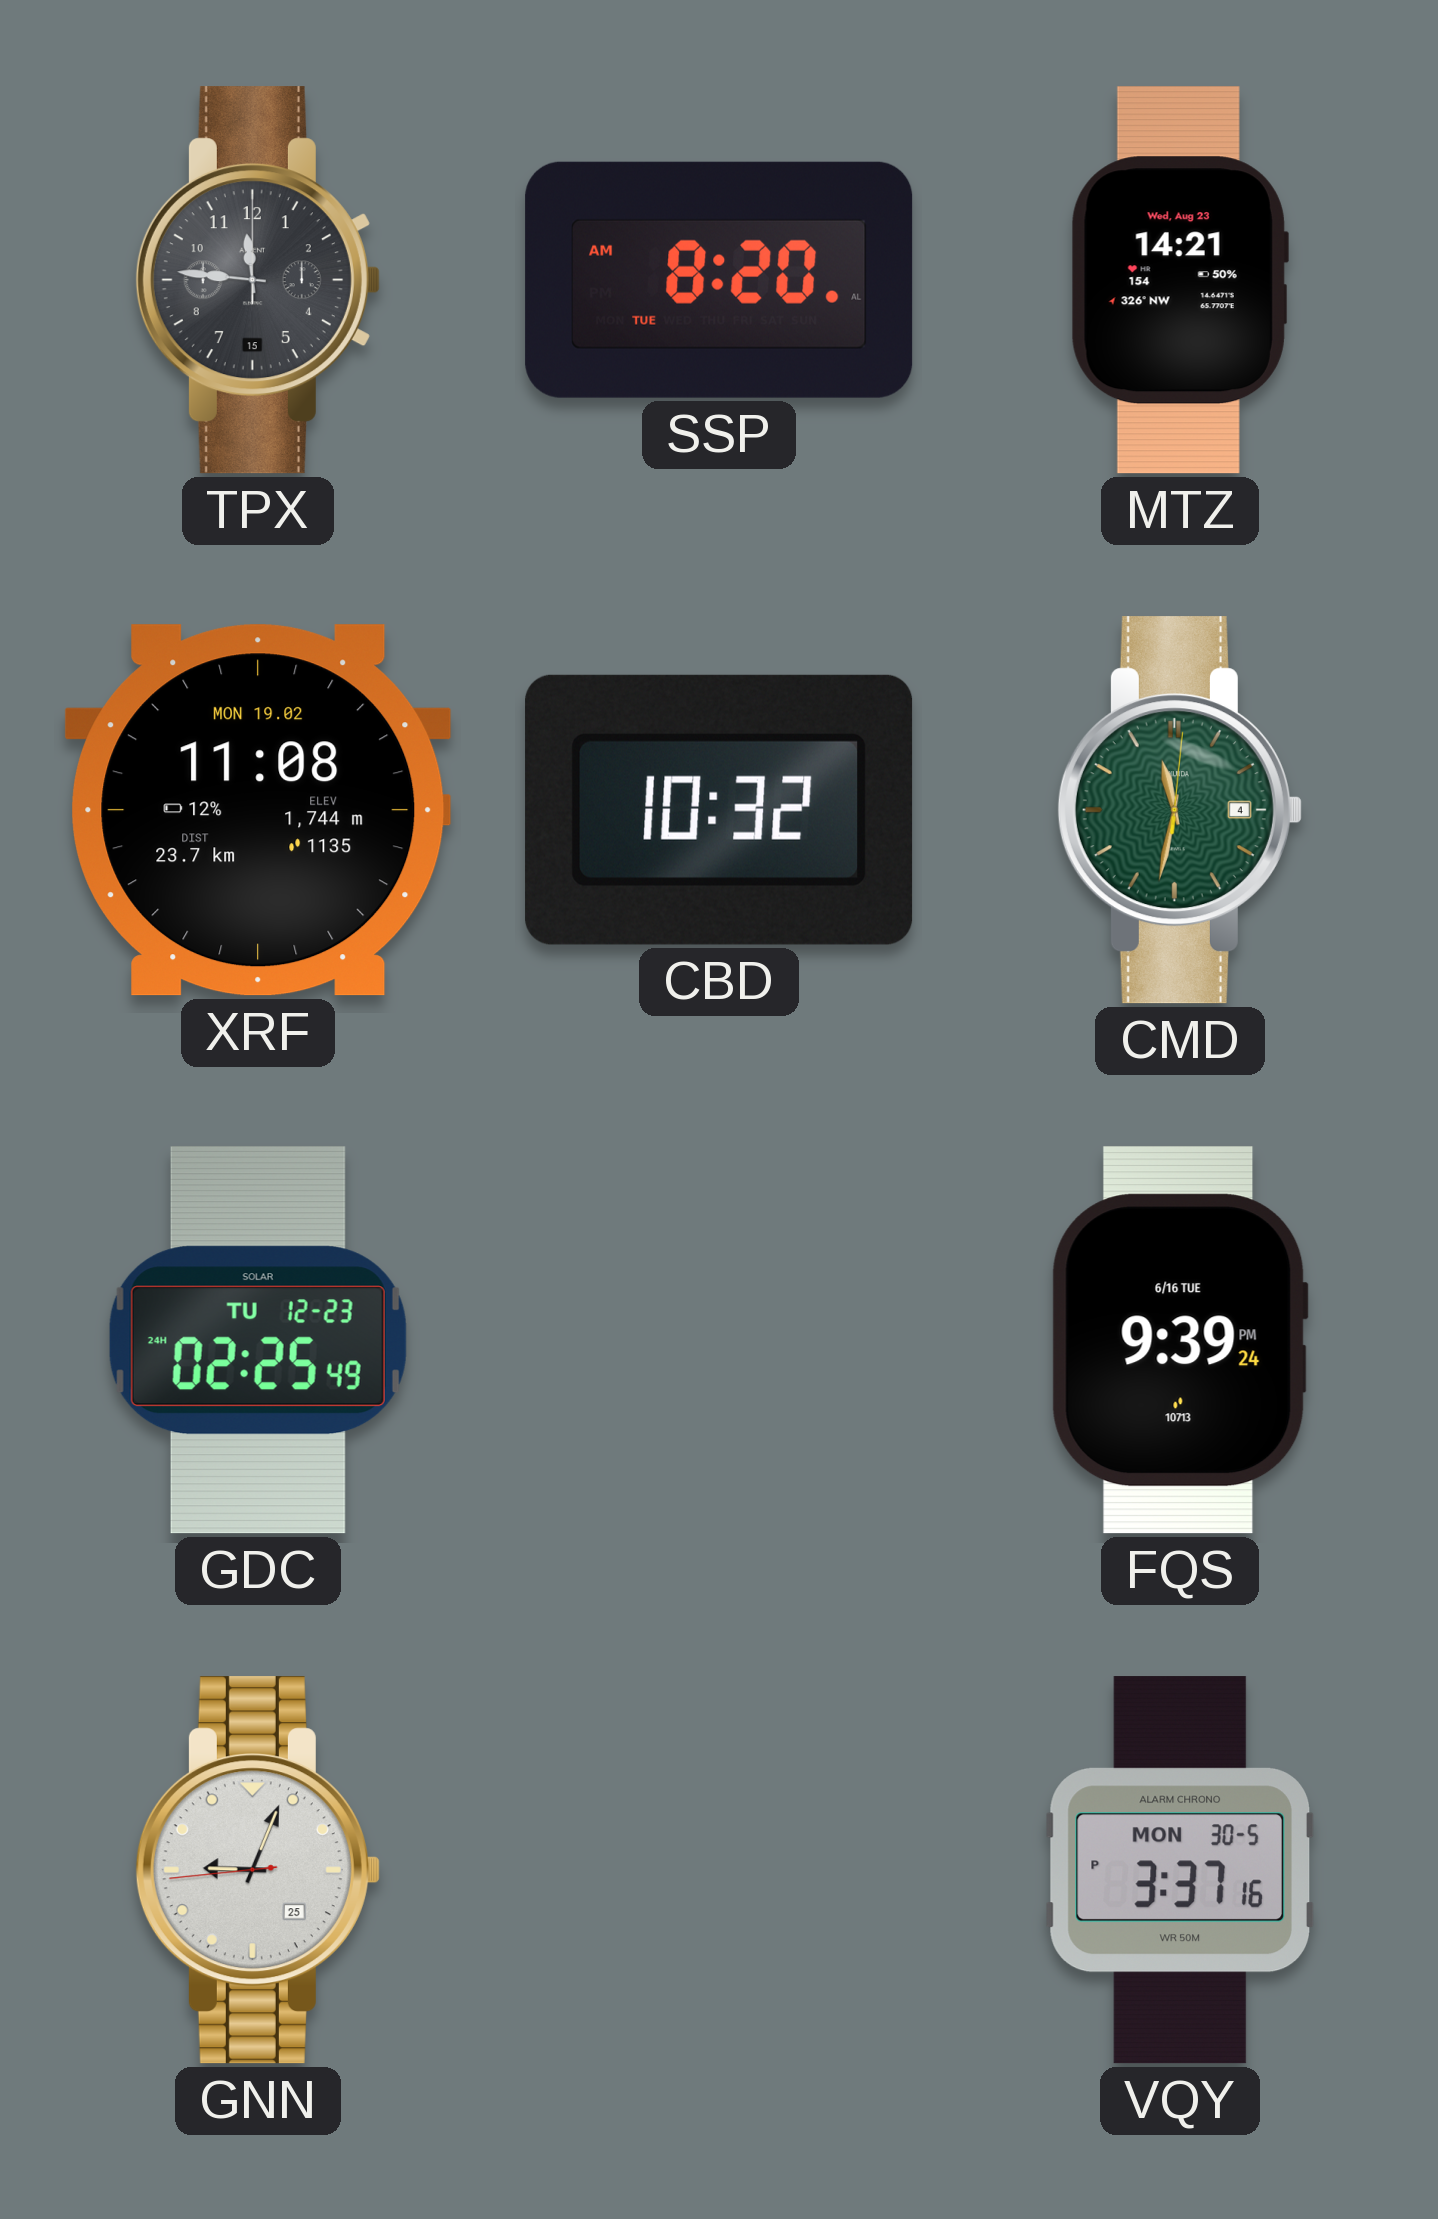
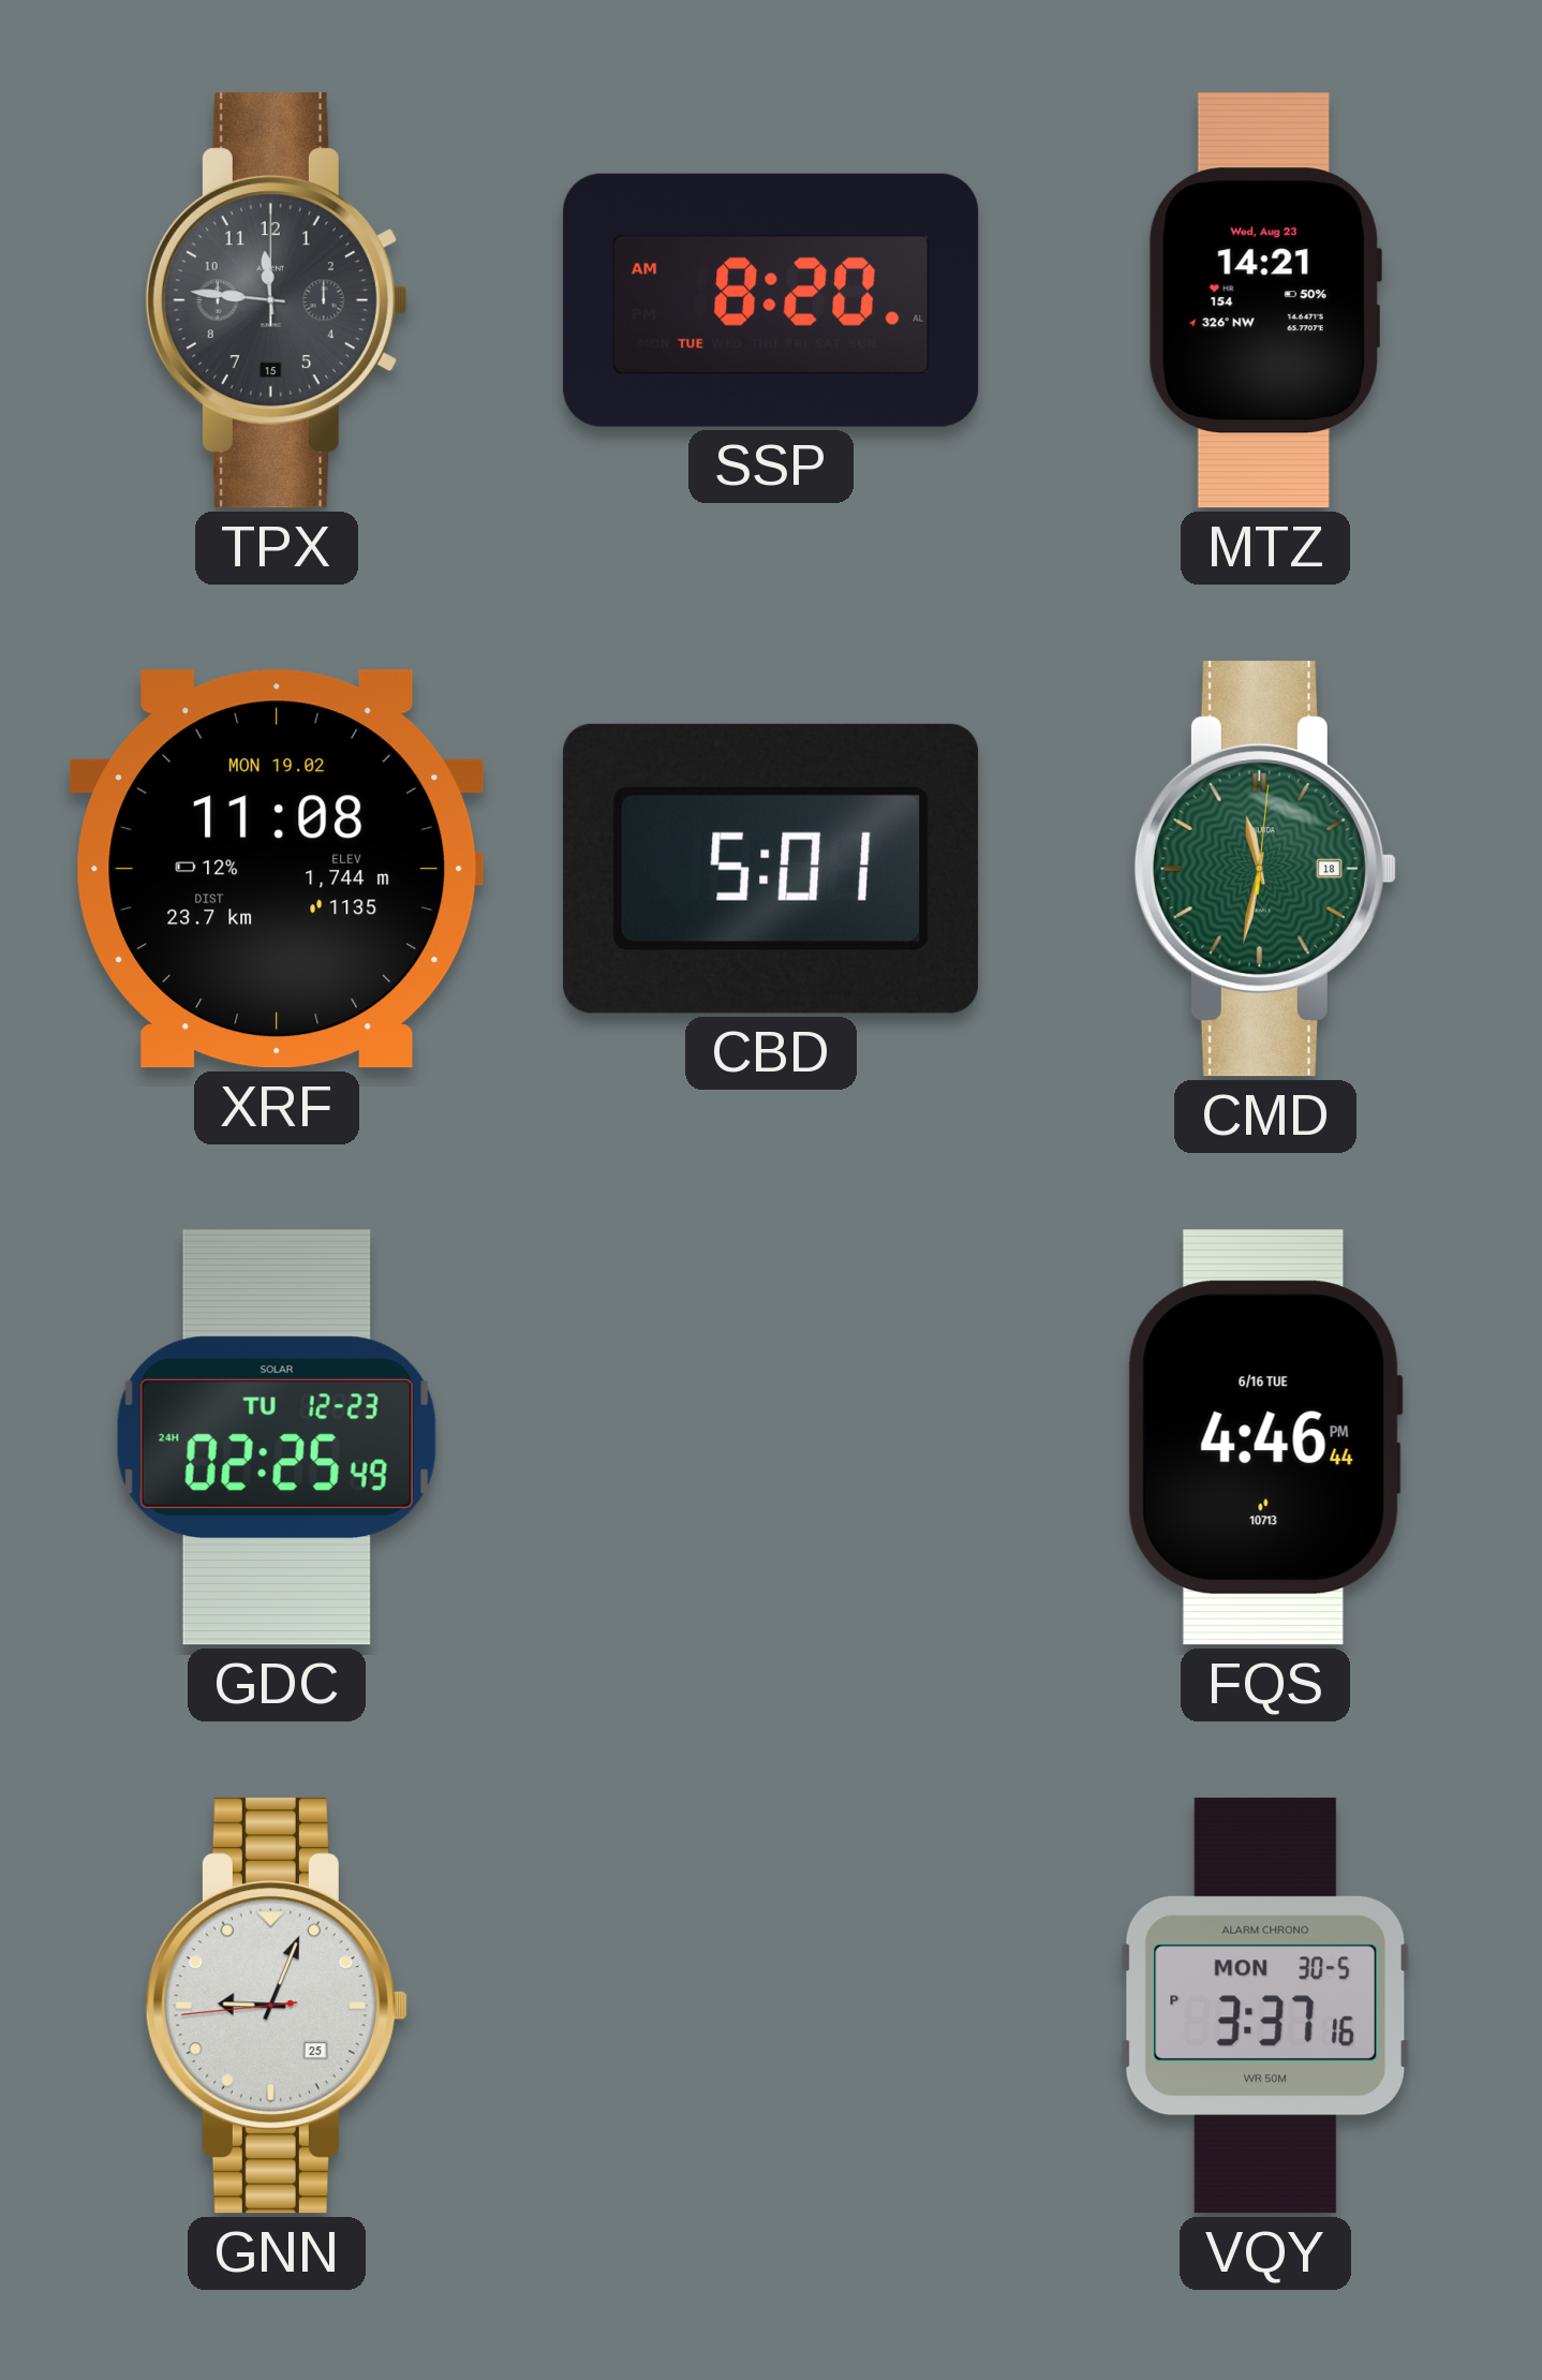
CBD: 10:32 -> 5:01 (771, 869)
CMD date: 4 -> 18 (1265, 869)
FQS: 9:39 -> 4:46 (1265, 1437)
